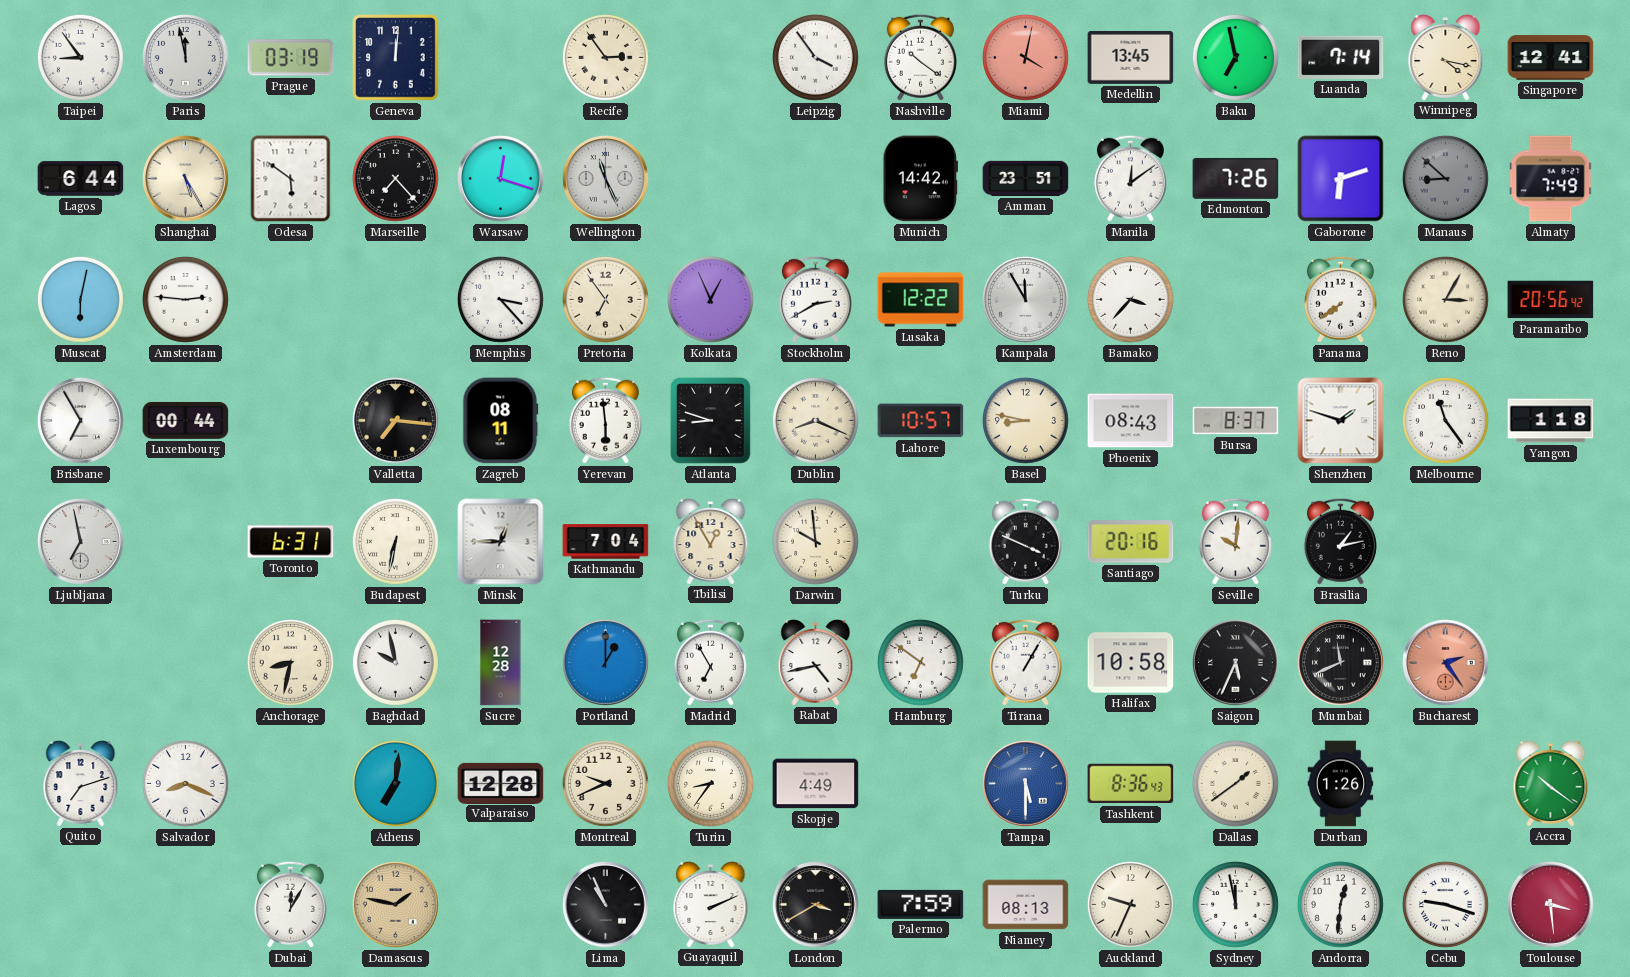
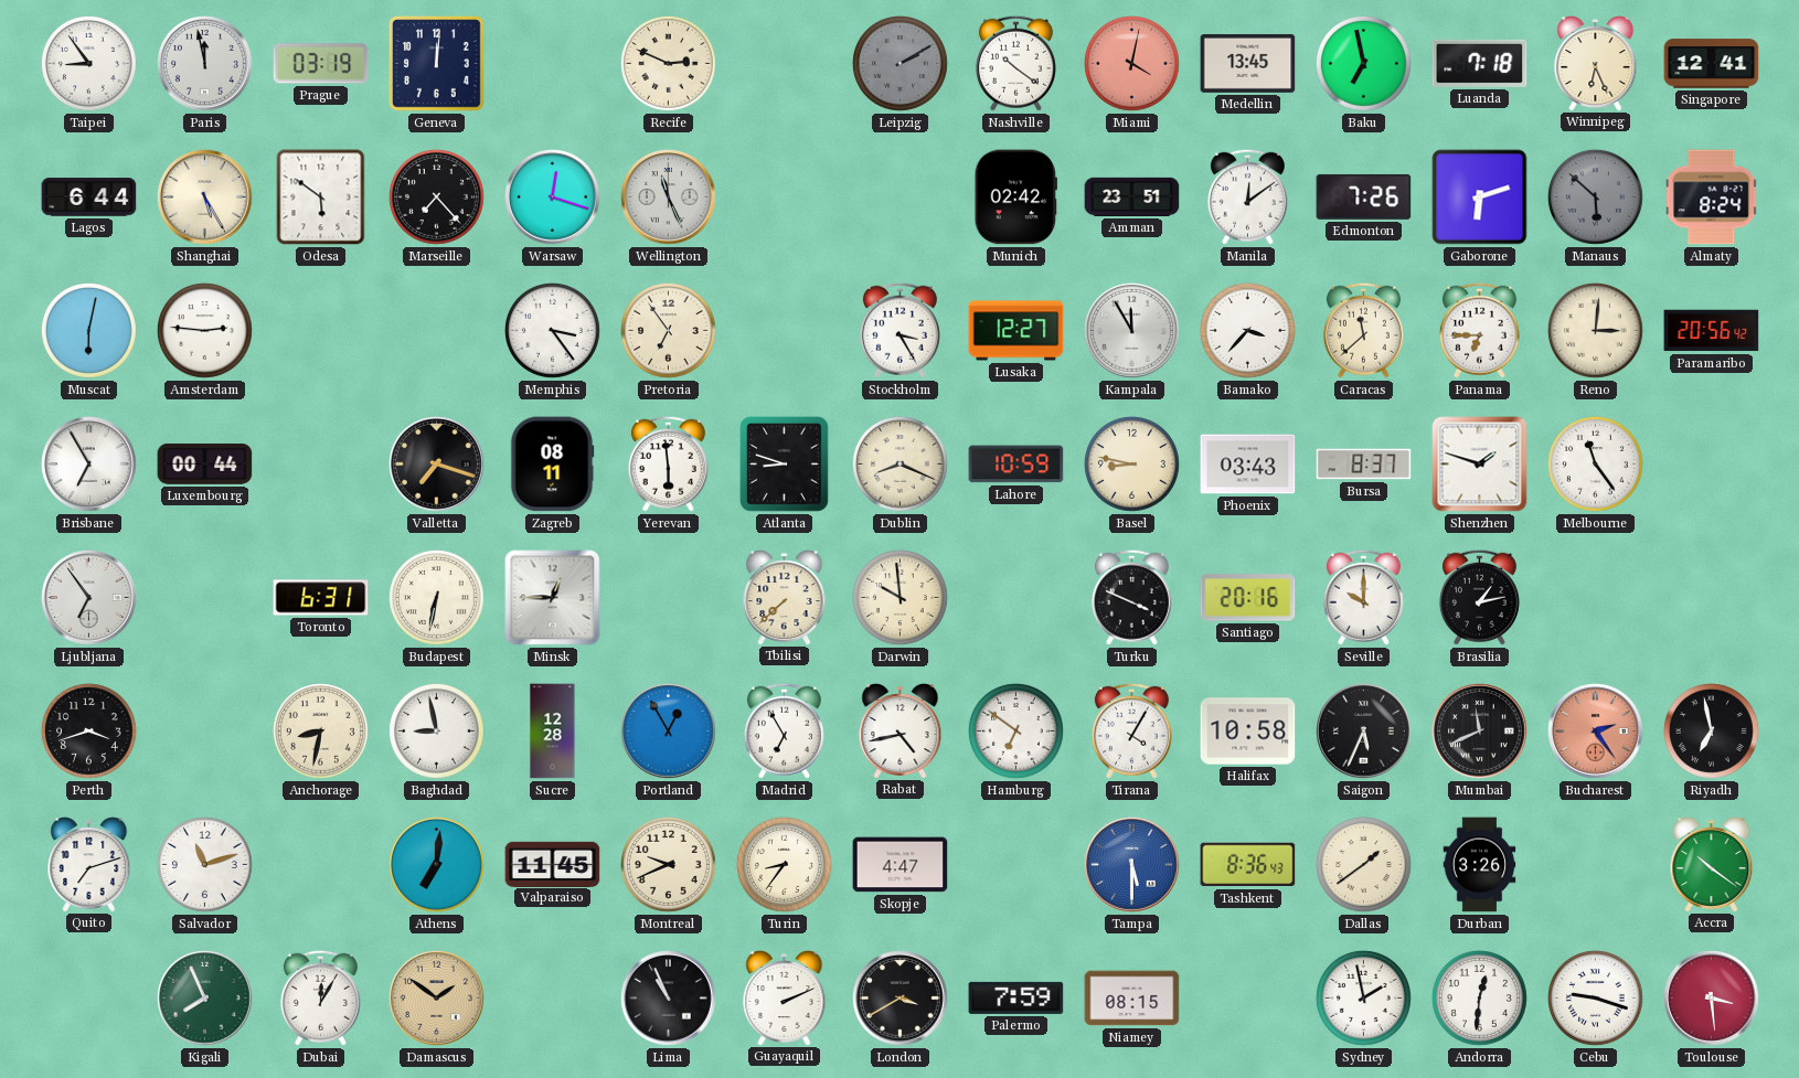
Recife: 2:54 -> 2:49 (668, 63)
Leipzig: 3:54 -> 2:10 (899, 63)
Leipzig dial: white -> grey (899, 63)
Luanda: 7:14 -> 7:18 (1480, 63)
Winnipeg: 4:17 -> 6:26 (1596, 64)
Munich: 14:42 -> 02:42 (1015, 198)
Manaus: 8:52 -> 5:52 (1595, 196)
Almaty: 7:49 -> 8:24 (1712, 198)
Memphis: 3:23 -> 3:24 (552, 330)
Kolkata: 12:56 -> none (710, 299)
Stockholm: 2:40 -> 3:25 (899, 330)
Lusaka: 12:22 -> 12:27 (1016, 331)
Caracas: none -> 11:38 (1363, 330)
Panama: 7:39 -> 6:45 (1479, 330)
Reno: 3:05 -> 3:01 (1595, 330)
Valletta: 7:16 -> 7:18 (437, 465)
Lahore: 10:57 -> 10:59 (1016, 465)
Phoenix: 08:43 -> 03:43 (1248, 465)
Yangon: 1:18 -> none (1551, 421)
Ljubljana: 6:58 -> 6:54 (89, 598)
Kathmandu: 7:04 -> none (606, 542)
Tbilisi: 12:55 -> 7:38 (785, 598)
Seville: 10:01 -> 10:00 (1363, 597)
Perth: none -> 3:42 (88, 730)
Baghdad: 9:58 -> 8:58 (436, 730)
Portland: 1:00 -> 12:55 (669, 732)
Tirana: 1:05 -> 4:05 (1131, 730)
Riyadh: none -> 6:58 (1711, 730)
Salvador: 8:19 -> 11:12 (204, 864)
Valparaiso: 12:28 -> 11:45 (553, 864)
Skopje: 4:49 -> 4:47 (901, 865)
Durban: 1:26 -> 3:26 (1480, 865)
Kigali: none -> 7:56 (205, 999)
Damascus: 1:47 -> 1:51 (437, 999)
Niamey: 08:13 -> 08:15 (1132, 999)
Auckland: 9:34 -> none (1130, 904)
Sydney: 11:58 -> 1:58 (1363, 997)
